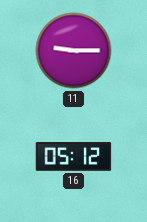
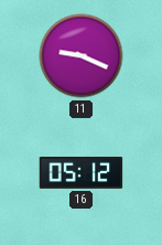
11: 9:15 -> 9:19 (82, 56)
